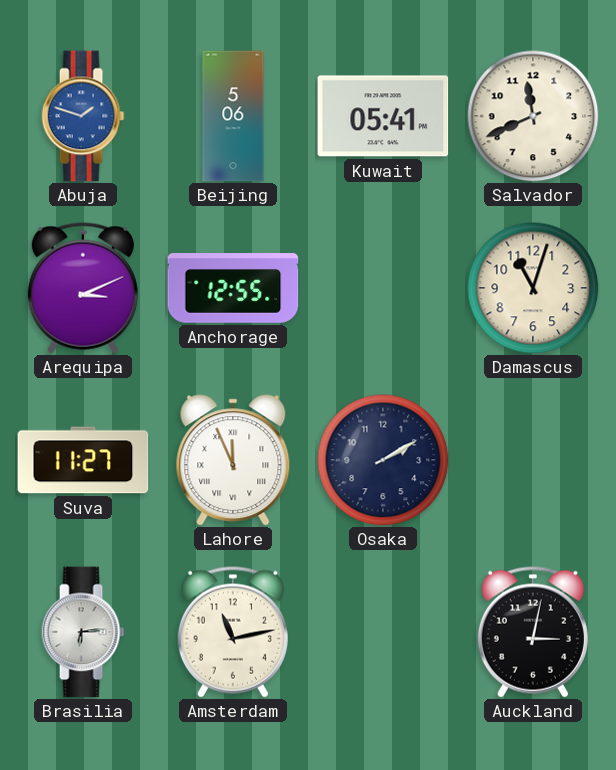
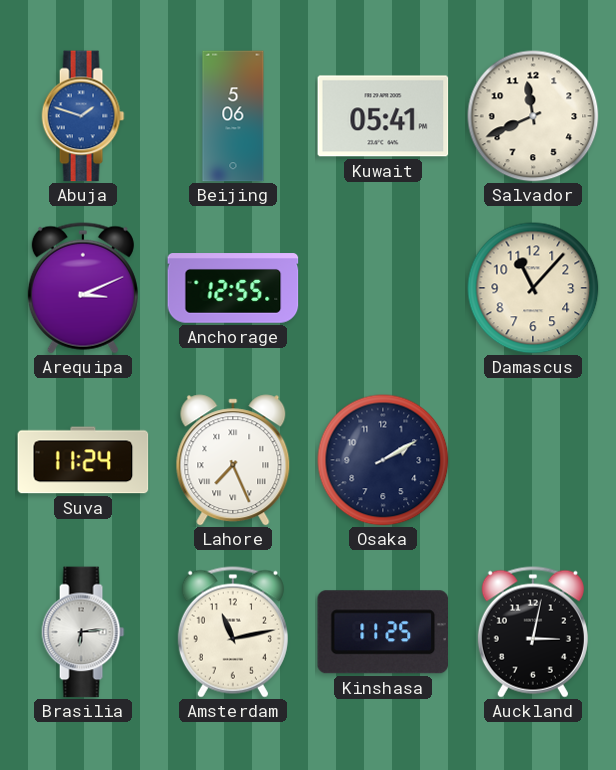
Damascus: 11:03 -> 11:07 (533, 288)
Suva: 11:27 -> 11:24 (83, 460)
Lahore: 11:56 -> 7:26 (233, 460)
Kinshasa: none -> 11:25 (383, 632)
